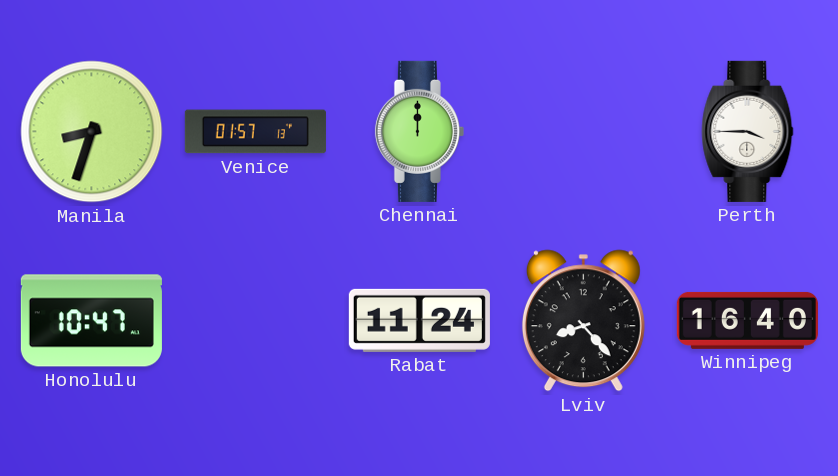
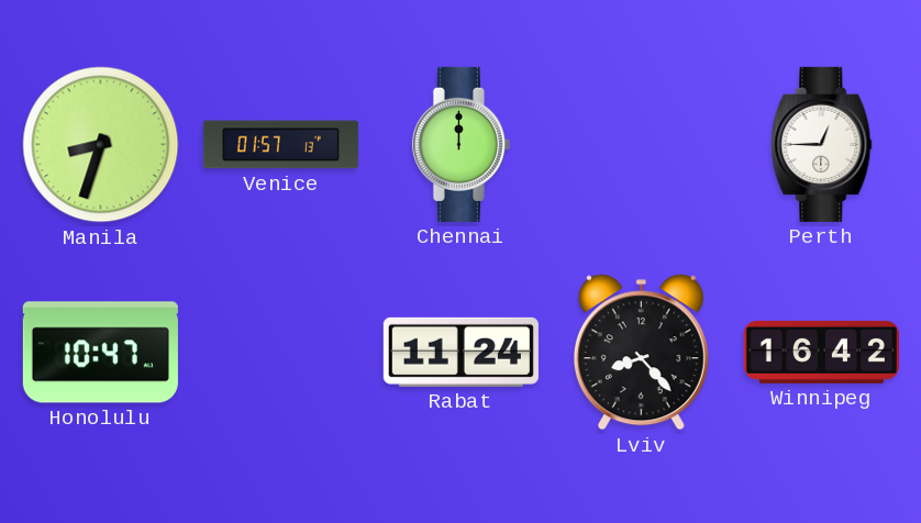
Perth: 3:45 -> 12:45 (822, 144)
Winnipeg: 16:40 -> 16:42 (821, 352)
